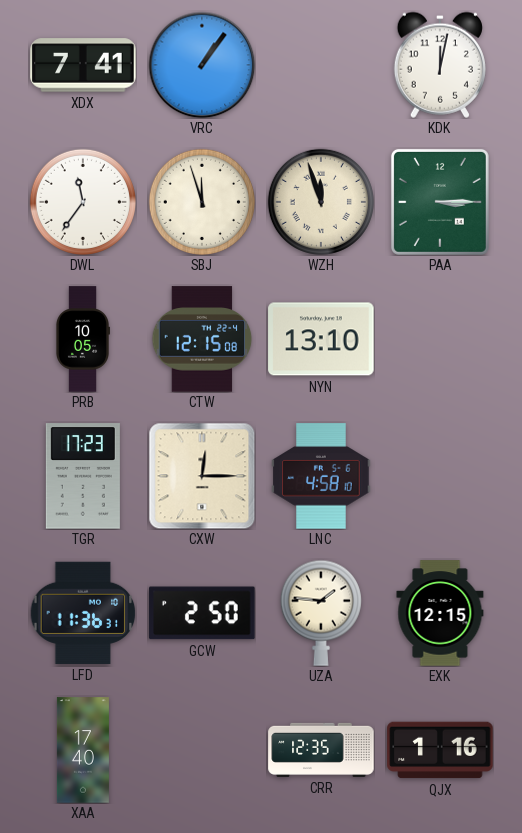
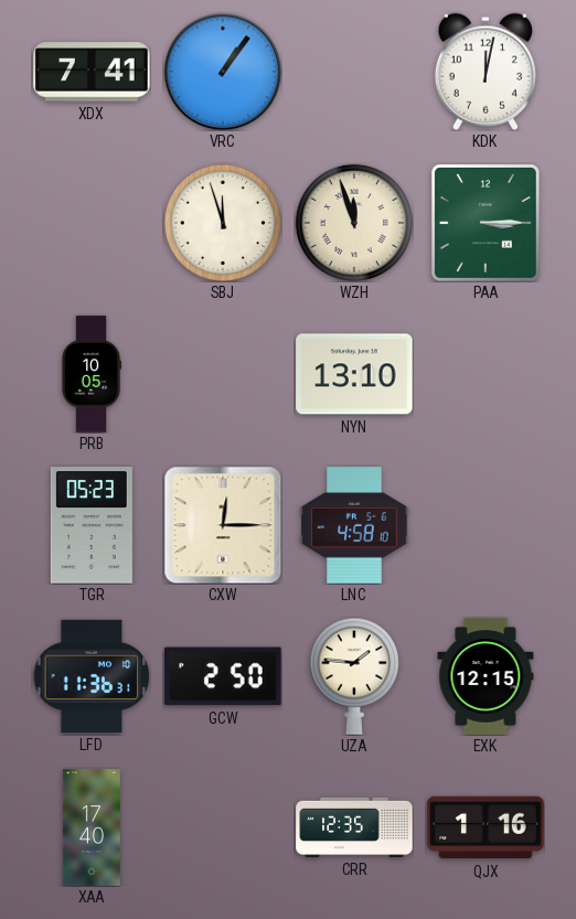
DWL: 11:36 -> none (83, 202)
CTW: 12:15 -> none (202, 339)
TGR: 17:23 -> 05:23 (92, 525)
